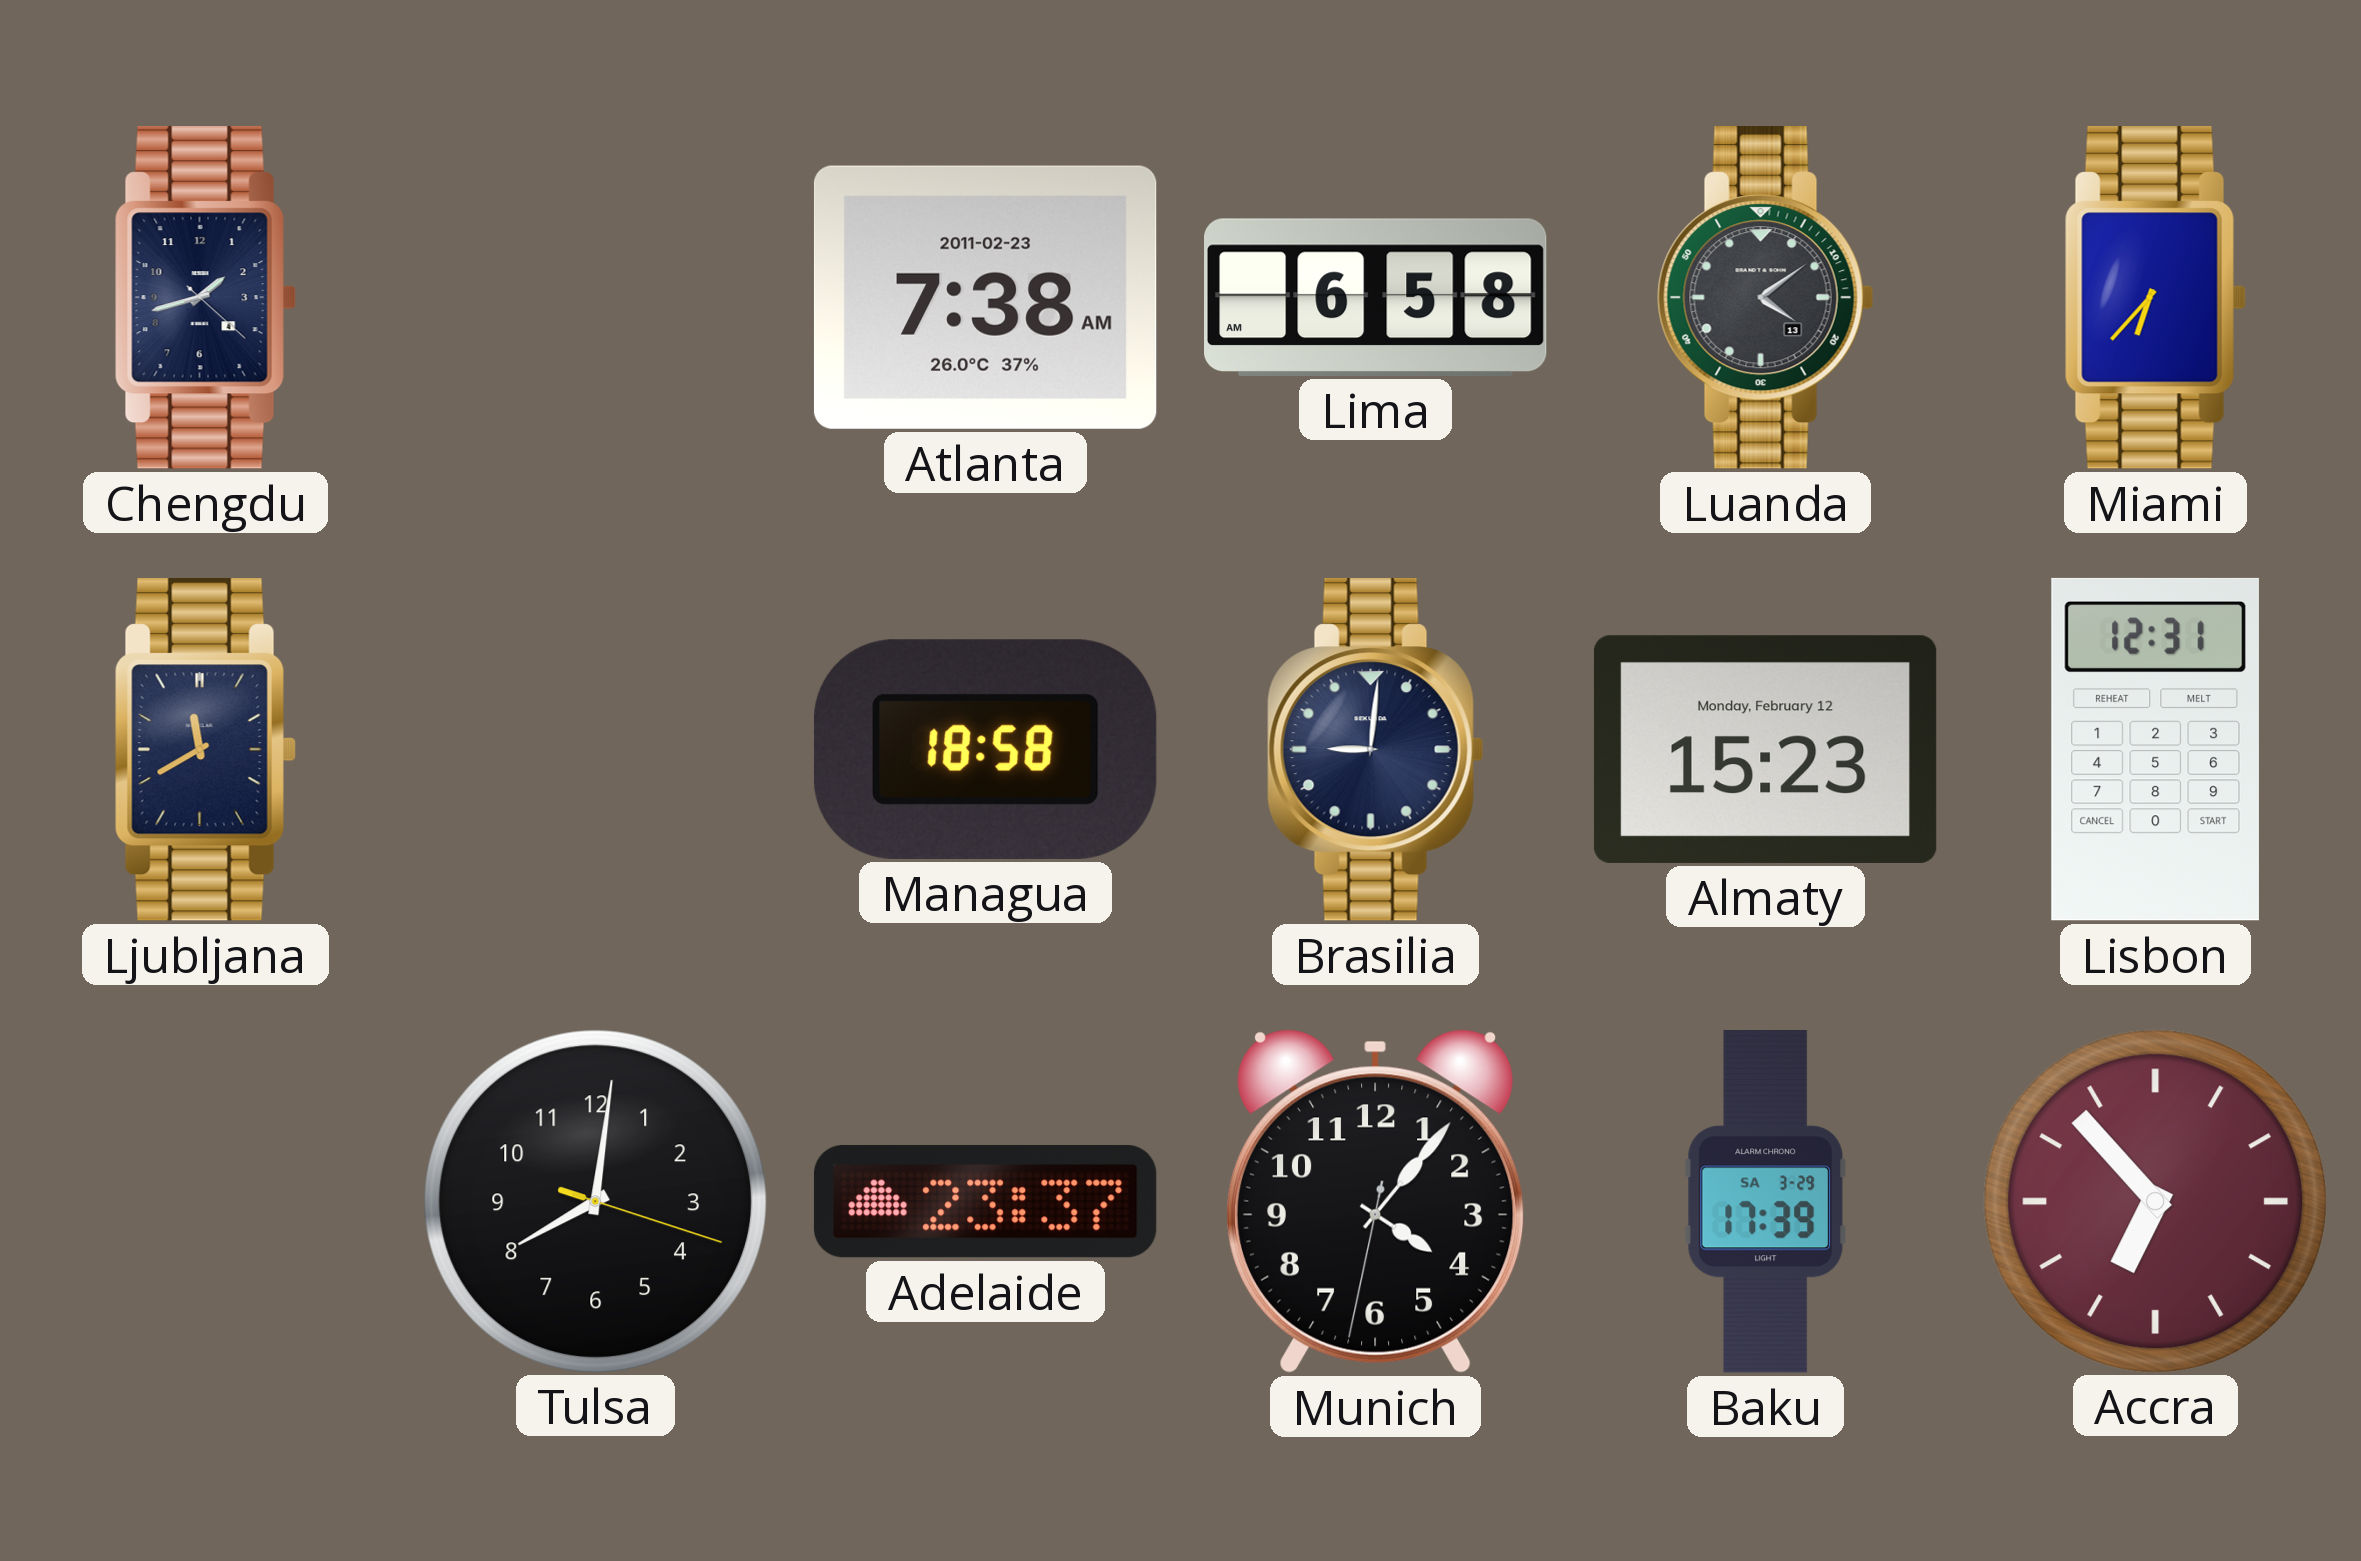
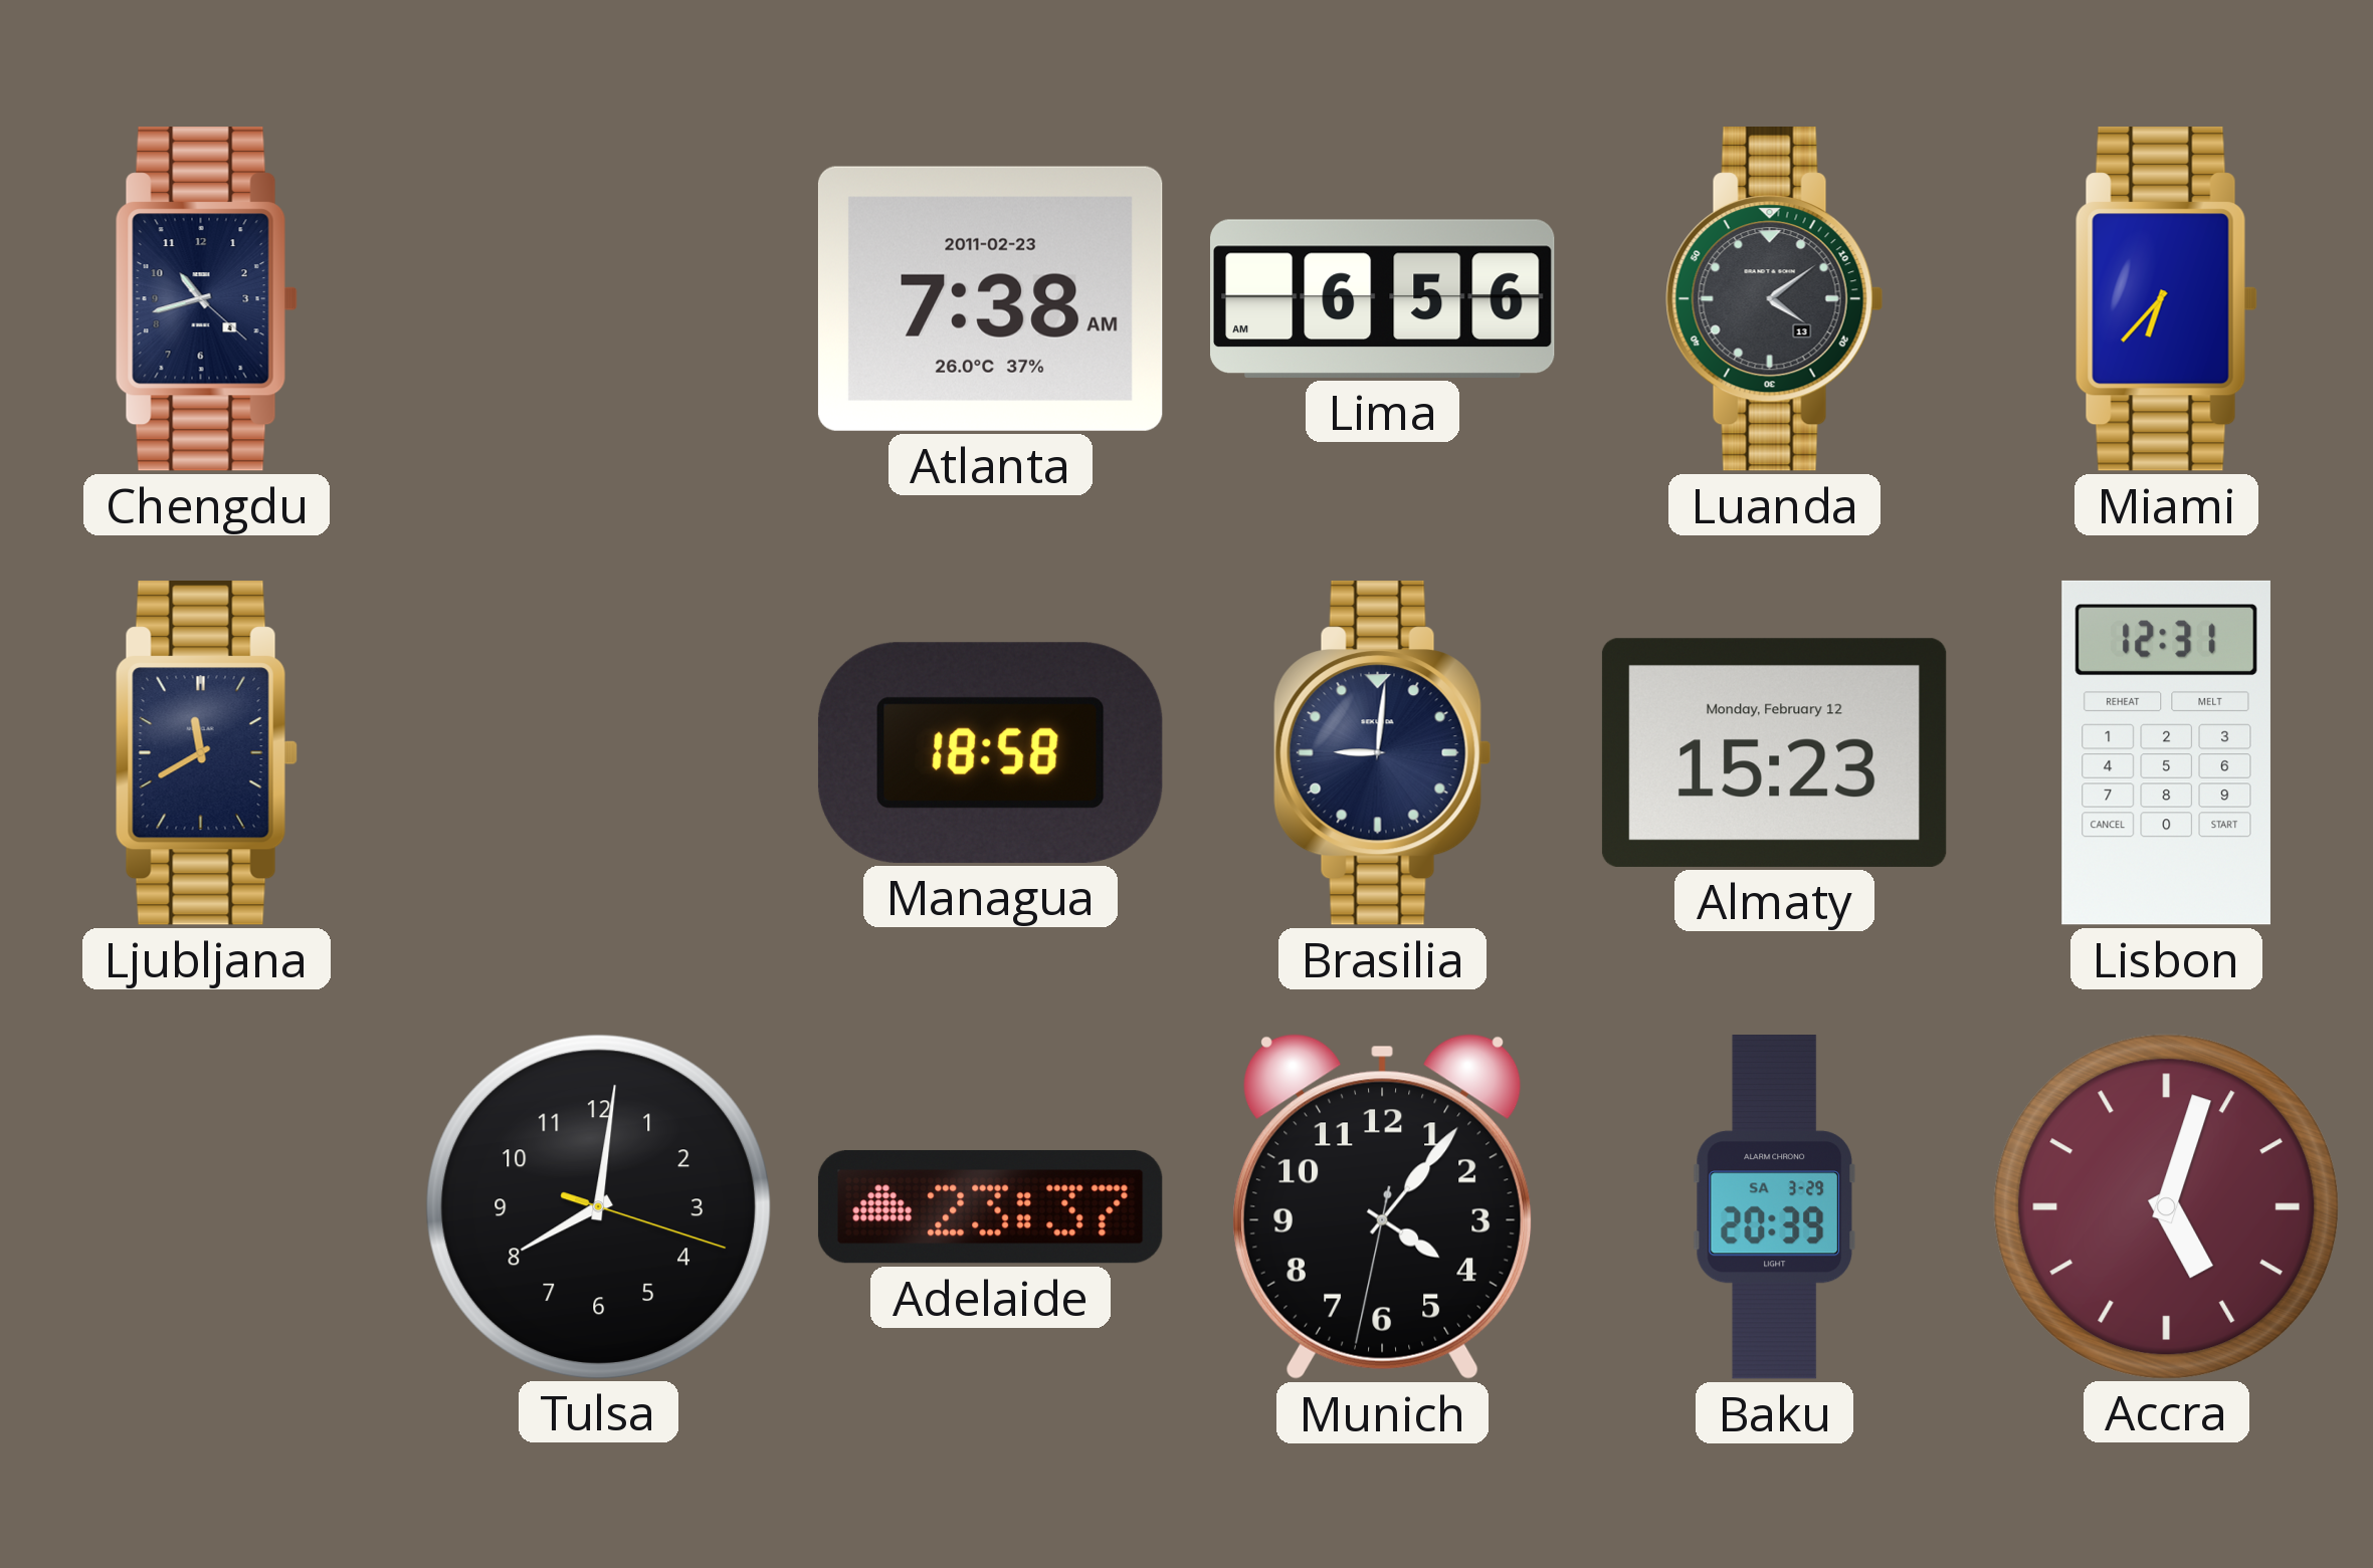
Chengdu: 1:42 -> 10:42 (206, 299)
Lima: 6:58 -> 6:56 (1383, 298)
Baku: 17:39 -> 20:39 (1774, 1207)
Accra: 6:53 -> 5:03 (2166, 1206)
